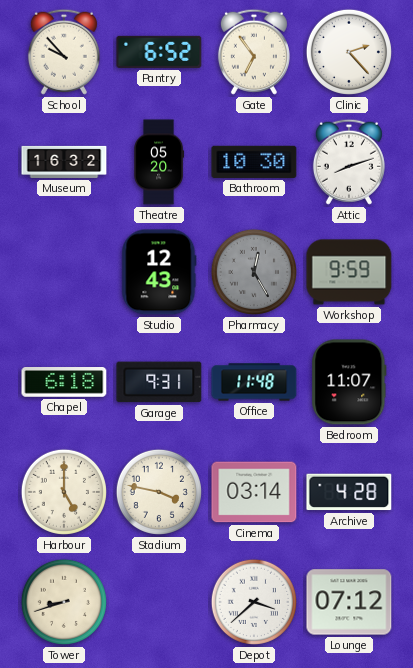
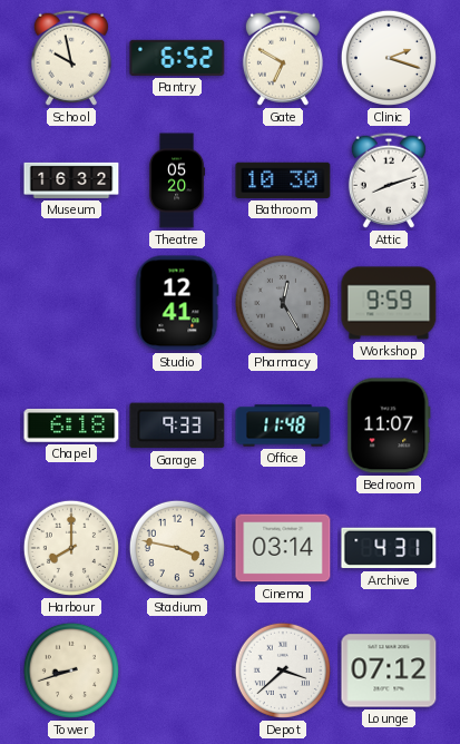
School: 9:53 -> 9:58 (71, 58)
Gate: 6:54 -> 6:50 (283, 58)
Clinic: 2:23 -> 2:18 (389, 58)
Studio: 12:43 -> 12:41 (177, 303)
Garage: 9:31 -> 9:33 (177, 425)
Harbour: 5:00 -> 8:00 (71, 548)
Archive: 4:28 -> 4:31 (389, 548)
